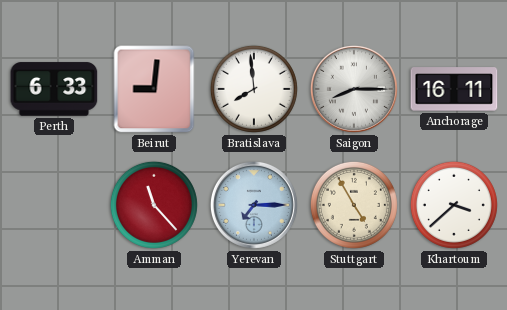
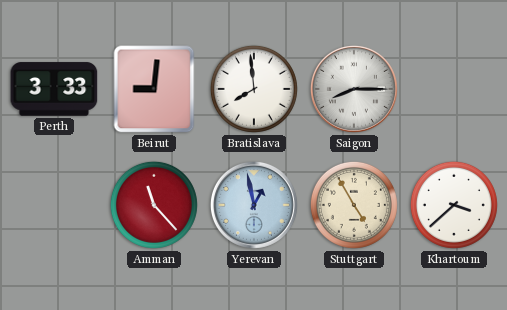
Perth: 6:33 -> 3:33 (54, 89)
Anchorage: 16:11 -> none (454, 89)
Yerevan: 7:15 -> 12:58 (254, 205)
